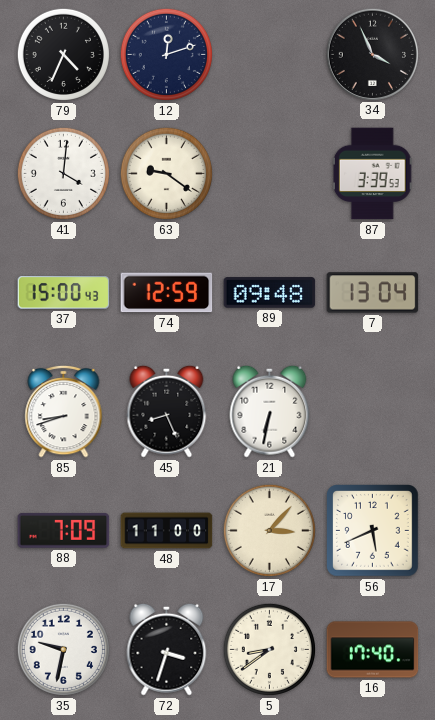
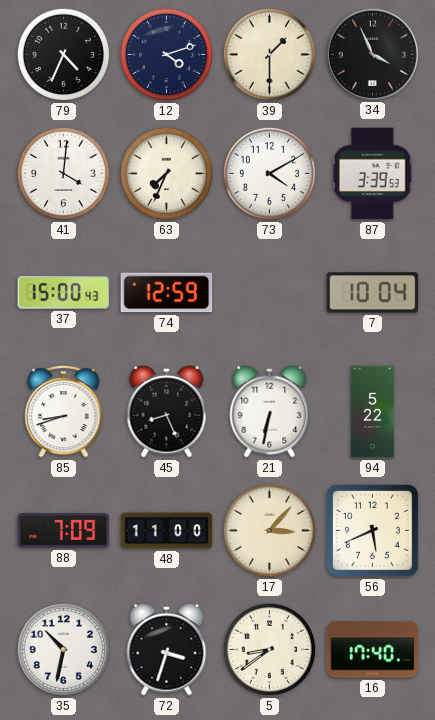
12: 12:12 -> 4:12 (166, 54)
39: none -> 1:30 (269, 54)
63: 9:21 -> 7:34 (166, 173)
73: none -> 4:10 (269, 173)
89: 09:48 -> none (270, 293)
7: 13:04 -> 10:04 (373, 293)
94: none -> 5:22 (373, 412)
35: 9:32 -> 10:32 (63, 649)
